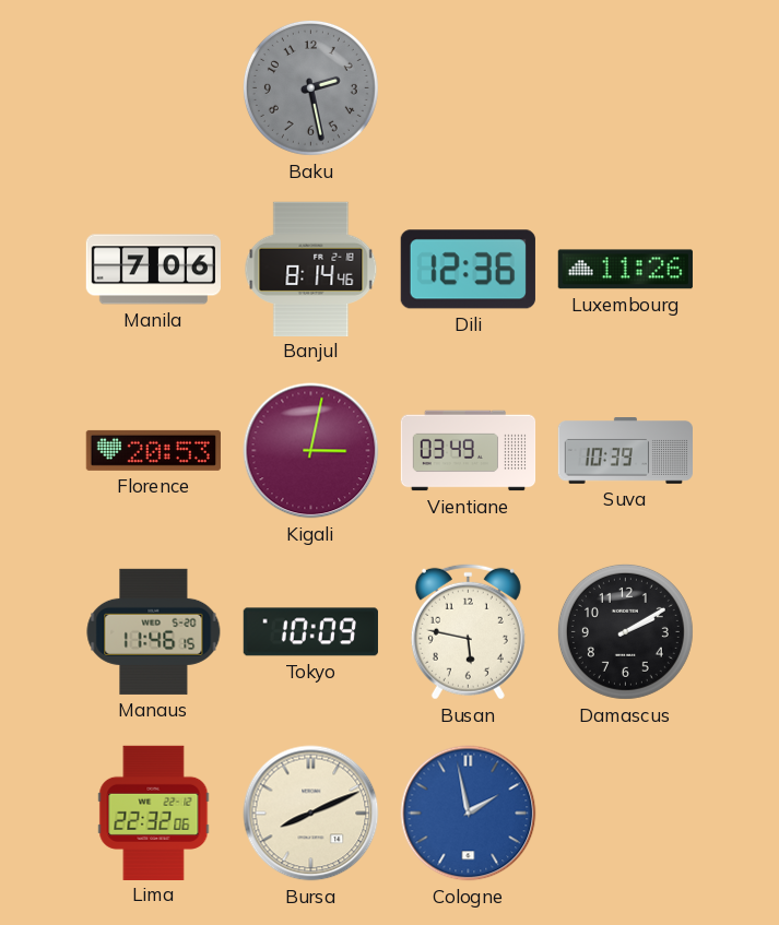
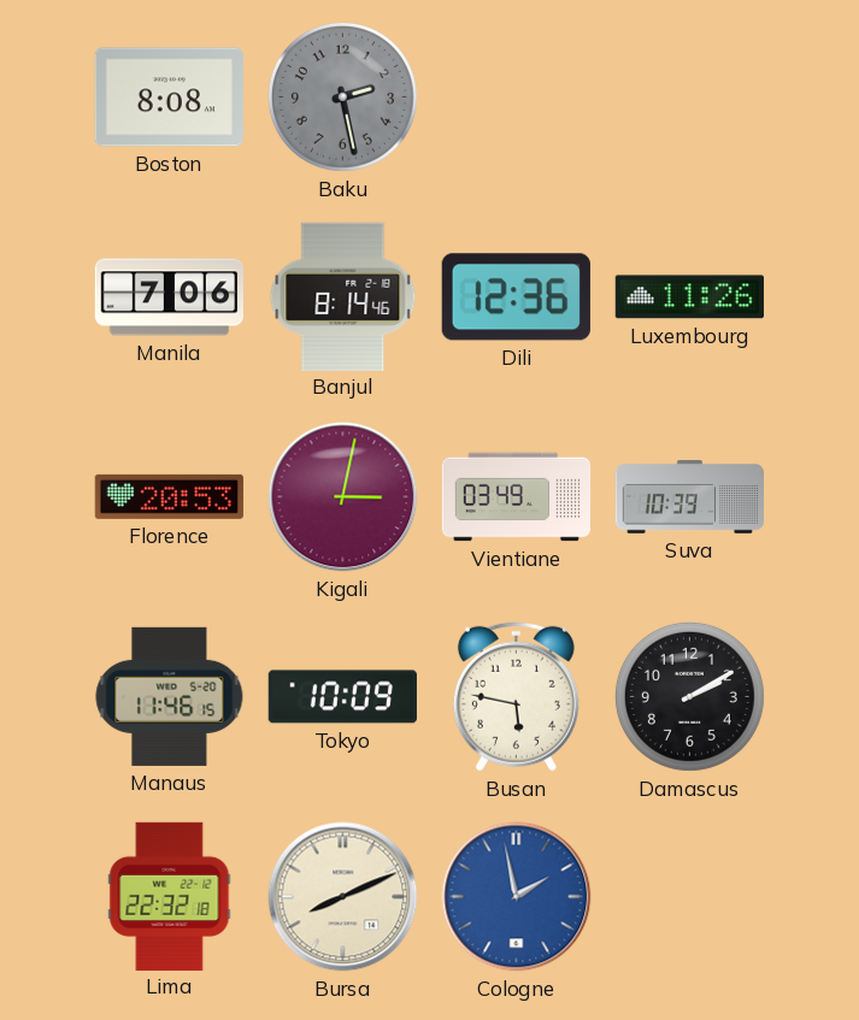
Boston: none -> 8:08 (169, 98)
Lima: 22:32:06 -> 22:32:18 (170, 896)
